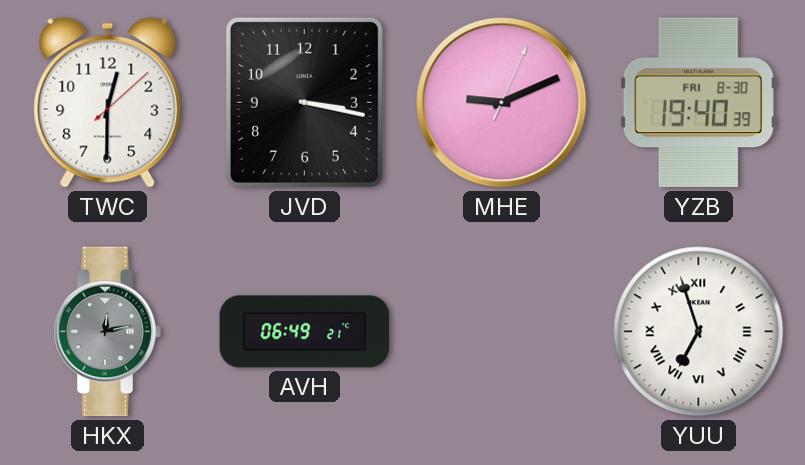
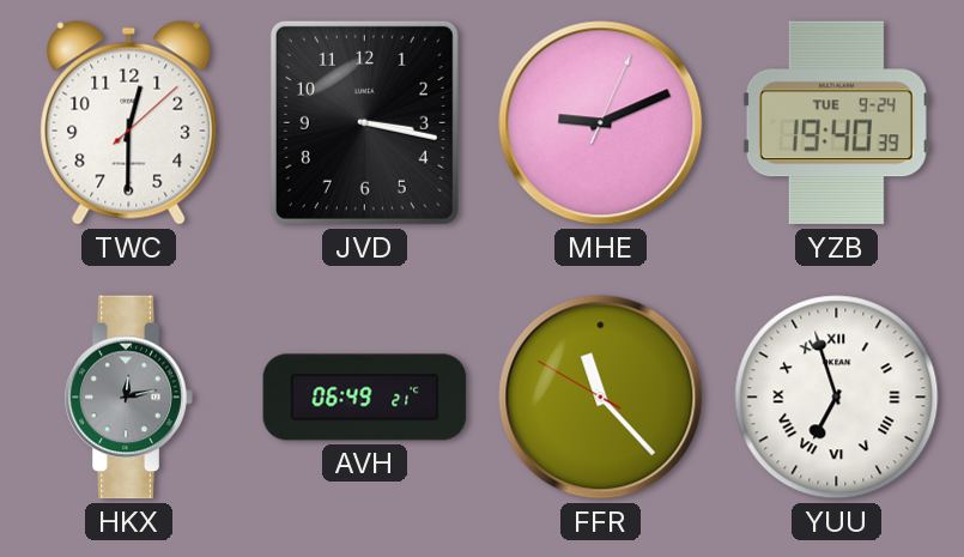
YZB date: FRI 8-30 -> TUE 9-24 (836, 123)
FFR: none -> 11:22 (601, 398)
